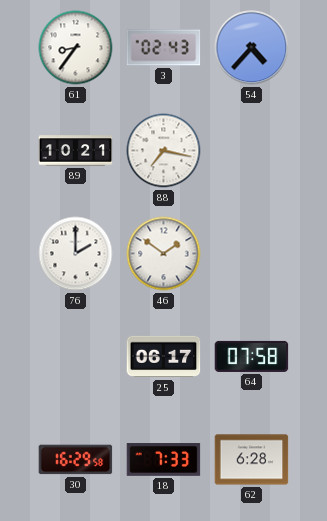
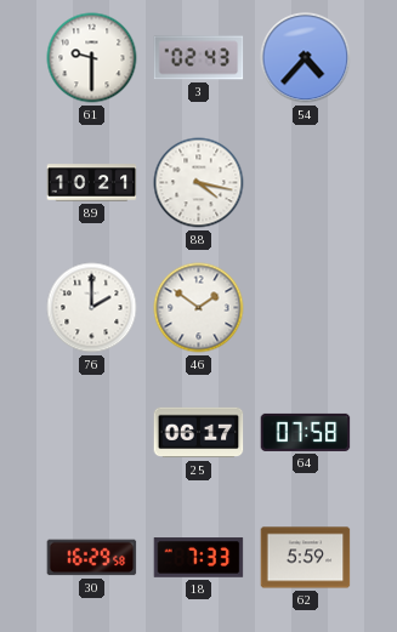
61: 8:36 -> 9:30 (92, 58)
88: 7:17 -> 4:17 (199, 183)
62: 6:28 -> 5:59 (306, 558)
